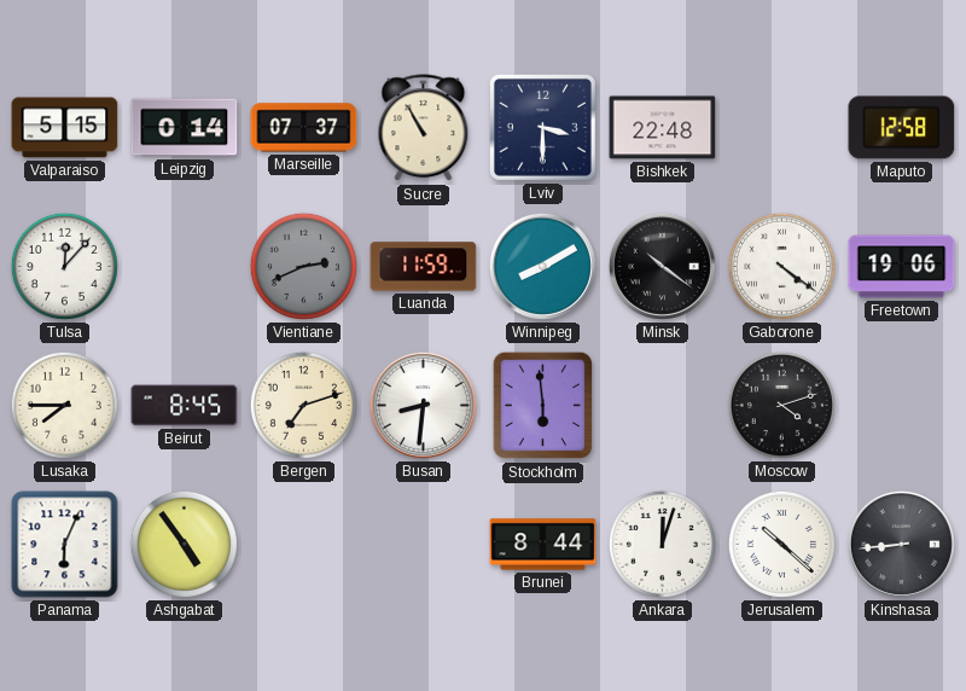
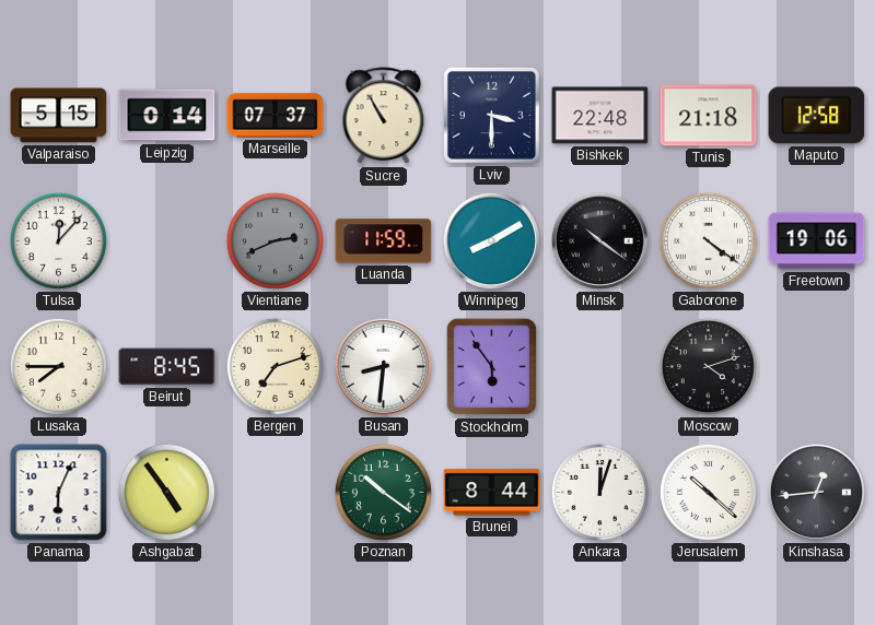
Tunis: none -> 21:18 (709, 116)
Stockholm: 5:59 -> 5:54 (491, 367)
Poznan: none -> 10:21 (383, 492)
Kinshasa: 8:44 -> 12:44 (816, 492)
